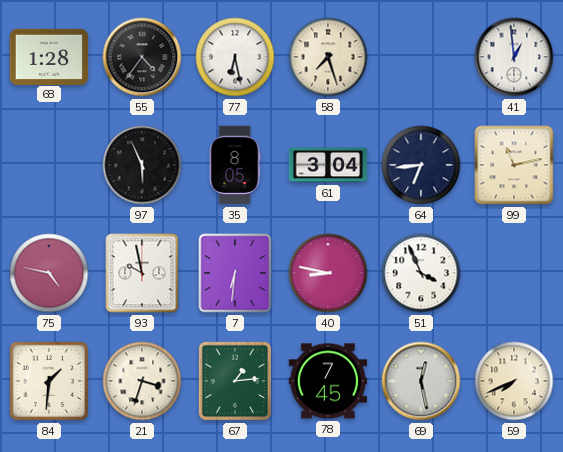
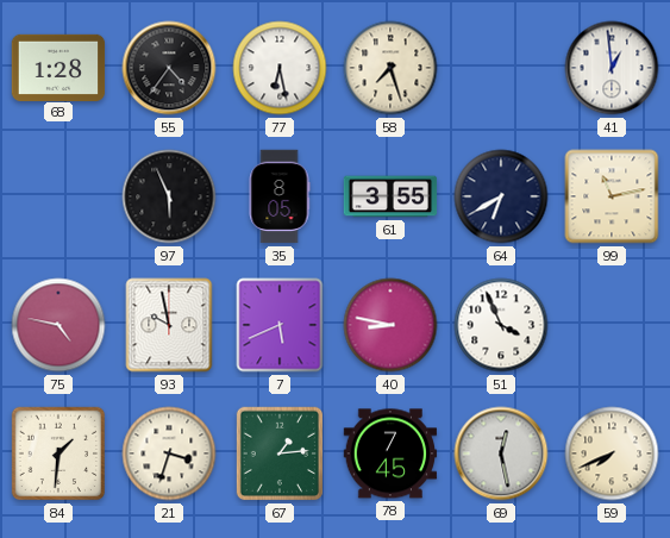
61: 3:04 -> 3:55 (390, 196)
64: 6:44 -> 6:40 (501, 196)
7: 6:31 -> 5:41 (280, 325)
